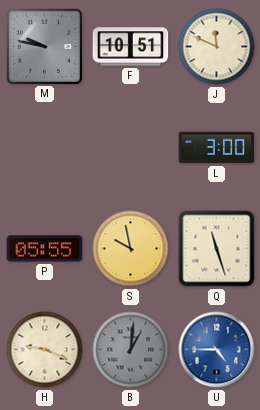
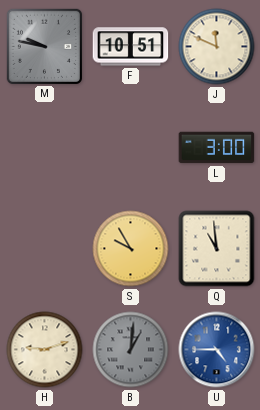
P: 05:55 -> none (45, 249)
S: 9:58 -> 9:55 (131, 249)
Q: 11:27 -> 10:59 (217, 249)
H: 9:19 -> 9:12 (45, 350)
